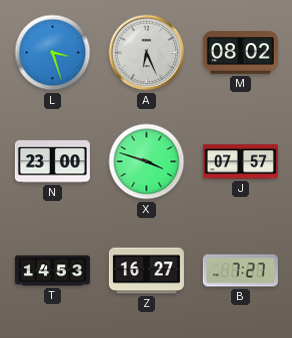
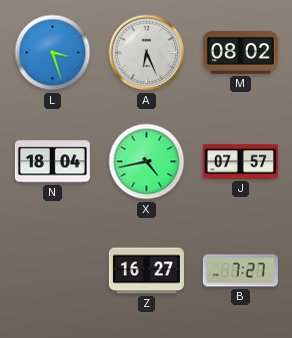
N: 23:00 -> 18:04 (52, 162)
X: 3:48 -> 4:43 (147, 162)
T: 14:53 -> none (52, 271)
